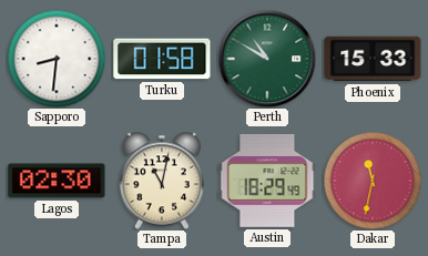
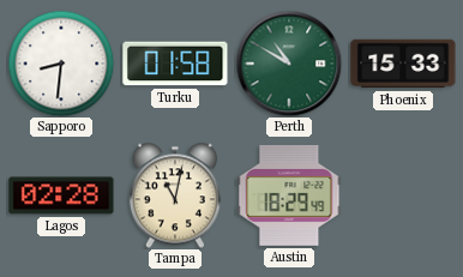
Lagos: 02:30 -> 02:28 (61, 195)
Dakar: 11:32 -> none (373, 181)
